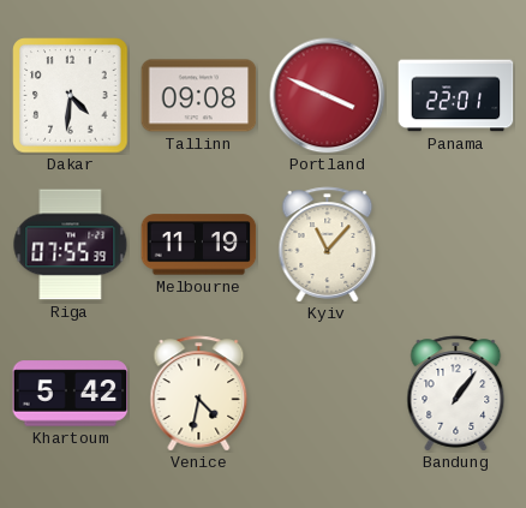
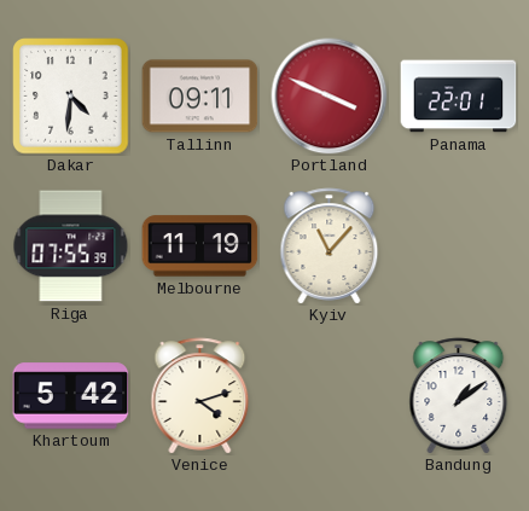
Tallinn: 09:08 -> 09:11 (200, 97)
Venice: 4:32 -> 4:12 (200, 396)
Bandung: 1:06 -> 1:09 (459, 396)
